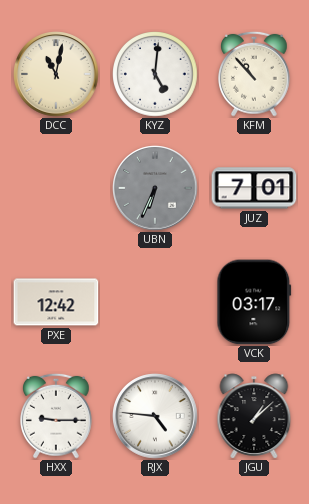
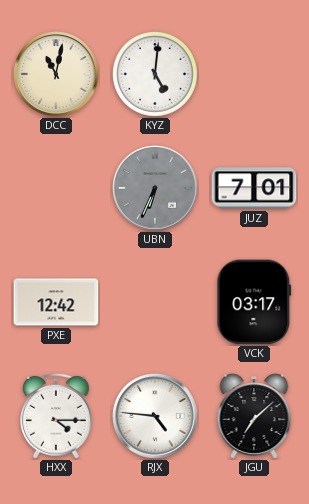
KFM: 10:53 -> none (255, 74)
HXX: 9:15 -> 4:15 (57, 416)
JGU: 1:08 -> 7:08 (254, 416)
